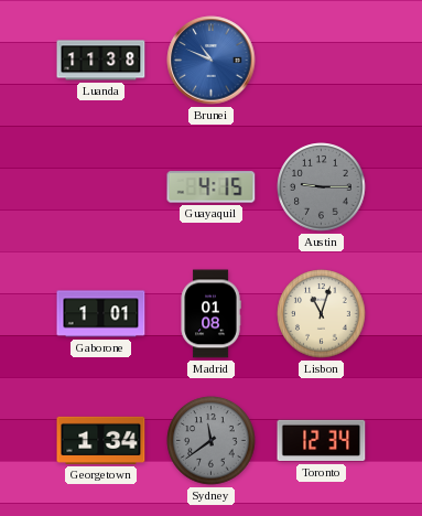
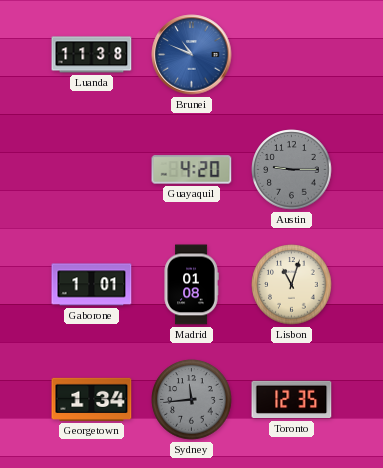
Guayaquil: 4:15 -> 4:20 (192, 170)
Sydney: 11:39 -> 11:44 (192, 400)
Toronto: 12:34 -> 12:35 (292, 400)
